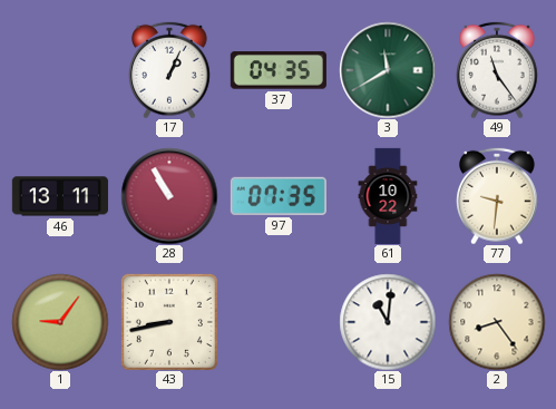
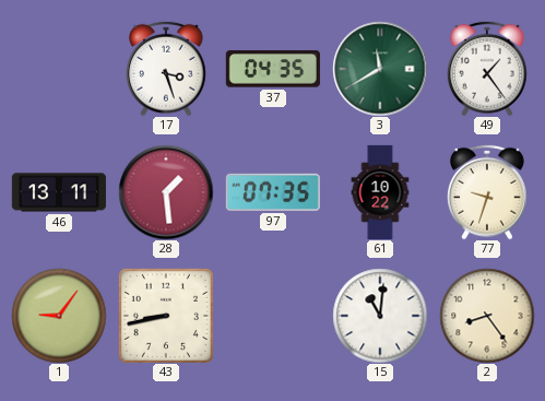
17: 1:04 -> 3:27 (167, 69)
49: 11:24 -> 1:24 (488, 69)
28: 10:55 -> 1:29 (166, 192)
77: 9:31 -> 9:33 (488, 192)
